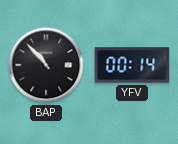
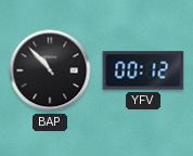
YFV: 00:14 -> 00:12 (143, 70)
